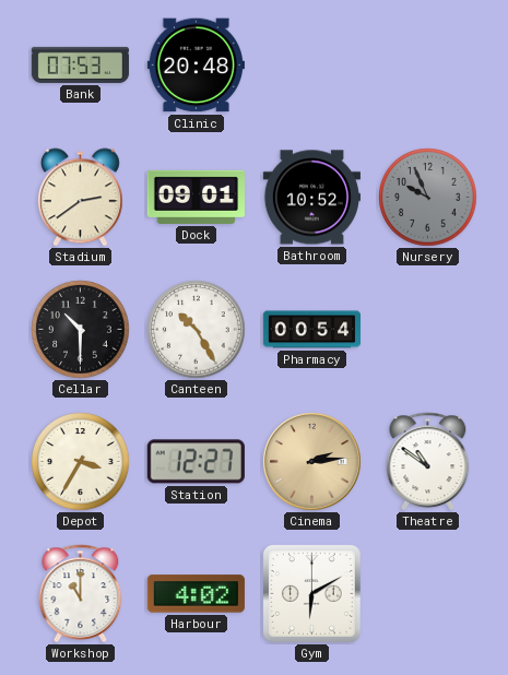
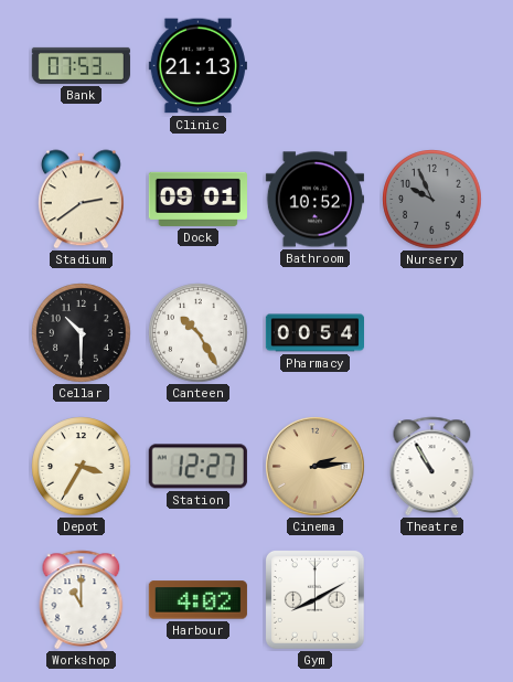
Clinic: 20:48 -> 21:13 (197, 66)
Theatre: 10:51 -> 10:55 (432, 466)
Gym: 6:10 -> 8:10 (314, 599)
